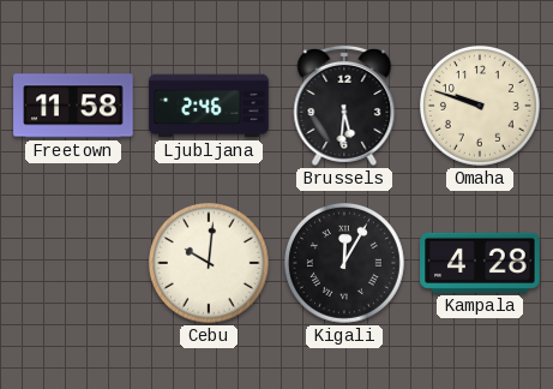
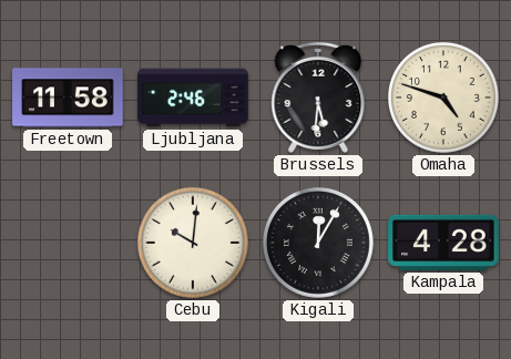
Omaha: 9:48 -> 4:48 (443, 98)
